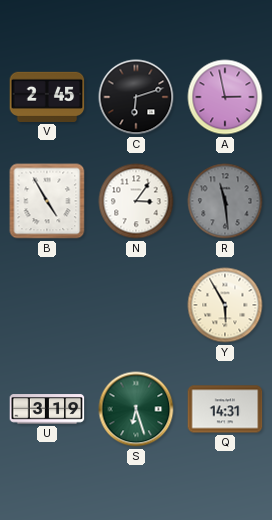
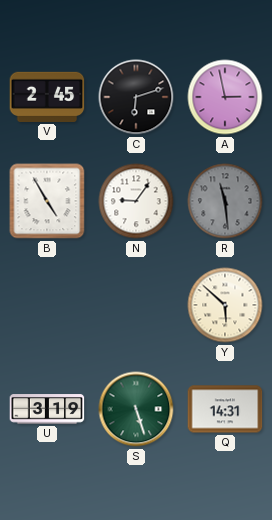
N: 3:06 -> 9:06 (136, 201)
Y: 5:55 -> 5:52 (225, 305)
S: 6:27 -> 5:27 (136, 409)
